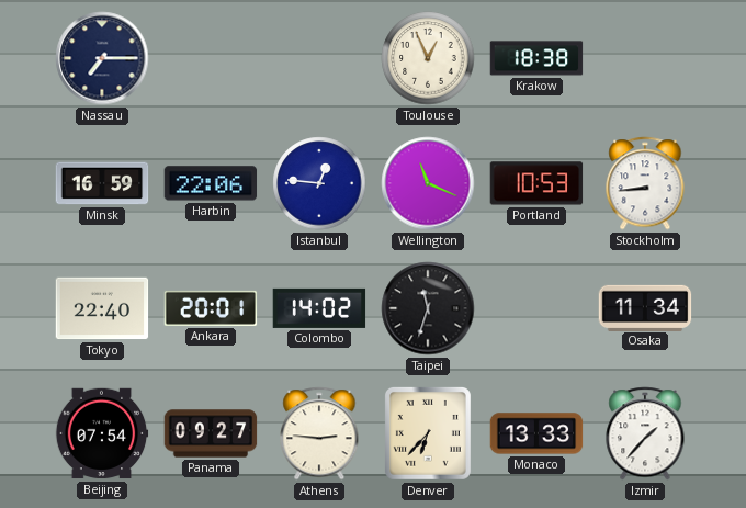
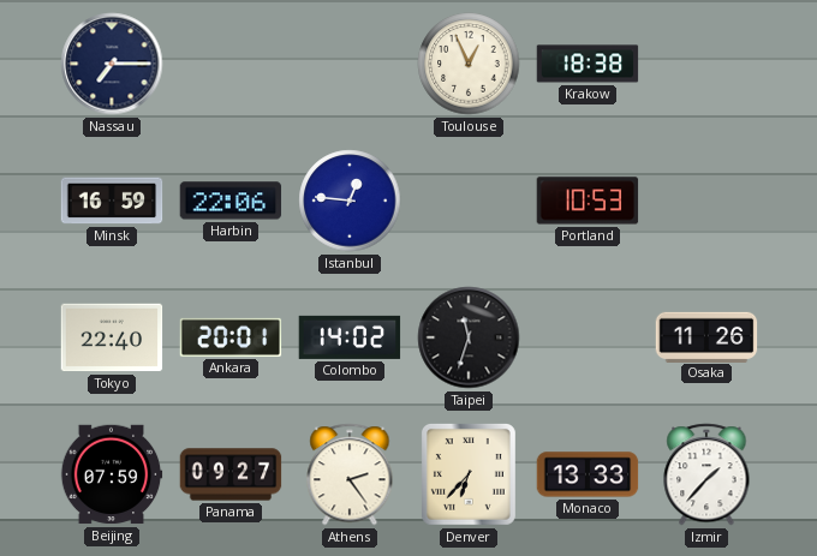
Wellington: 11:19 -> none (428, 183)
Stockholm: 8:44 -> none (645, 183)
Osaka: 11:34 -> 11:26 (706, 336)
Beijing: 07:54 -> 07:59 (112, 474)
Athens: 2:46 -> 2:24 (350, 474)
